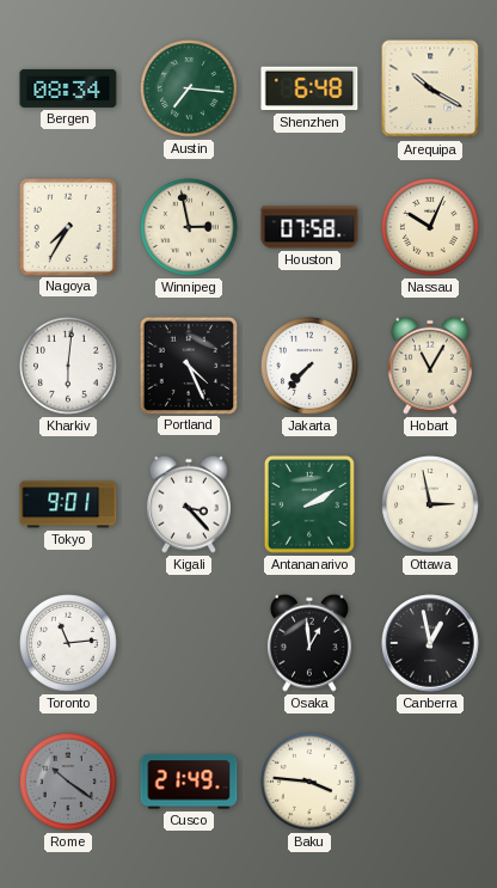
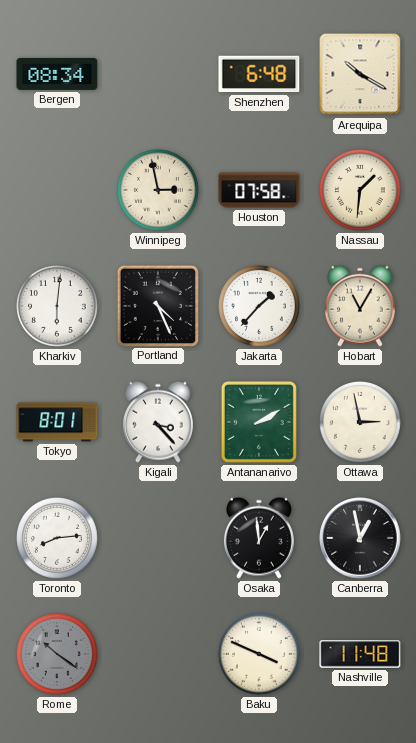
Austin: 7:16 -> none (190, 90)
Nagoya: 7:35 -> none (67, 226)
Nassau: 10:04 -> 1:31 (361, 191)
Jakarta: 7:37 -> 1:37 (260, 307)
Tokyo: 9:01 -> 8:01 (57, 422)
Toronto: 11:14 -> 8:14 (58, 539)
Cusco: 21:49 -> none (189, 782)
Baku: 3:46 -> 3:49 (260, 655)
Nashville: none -> 11:48 (360, 654)
